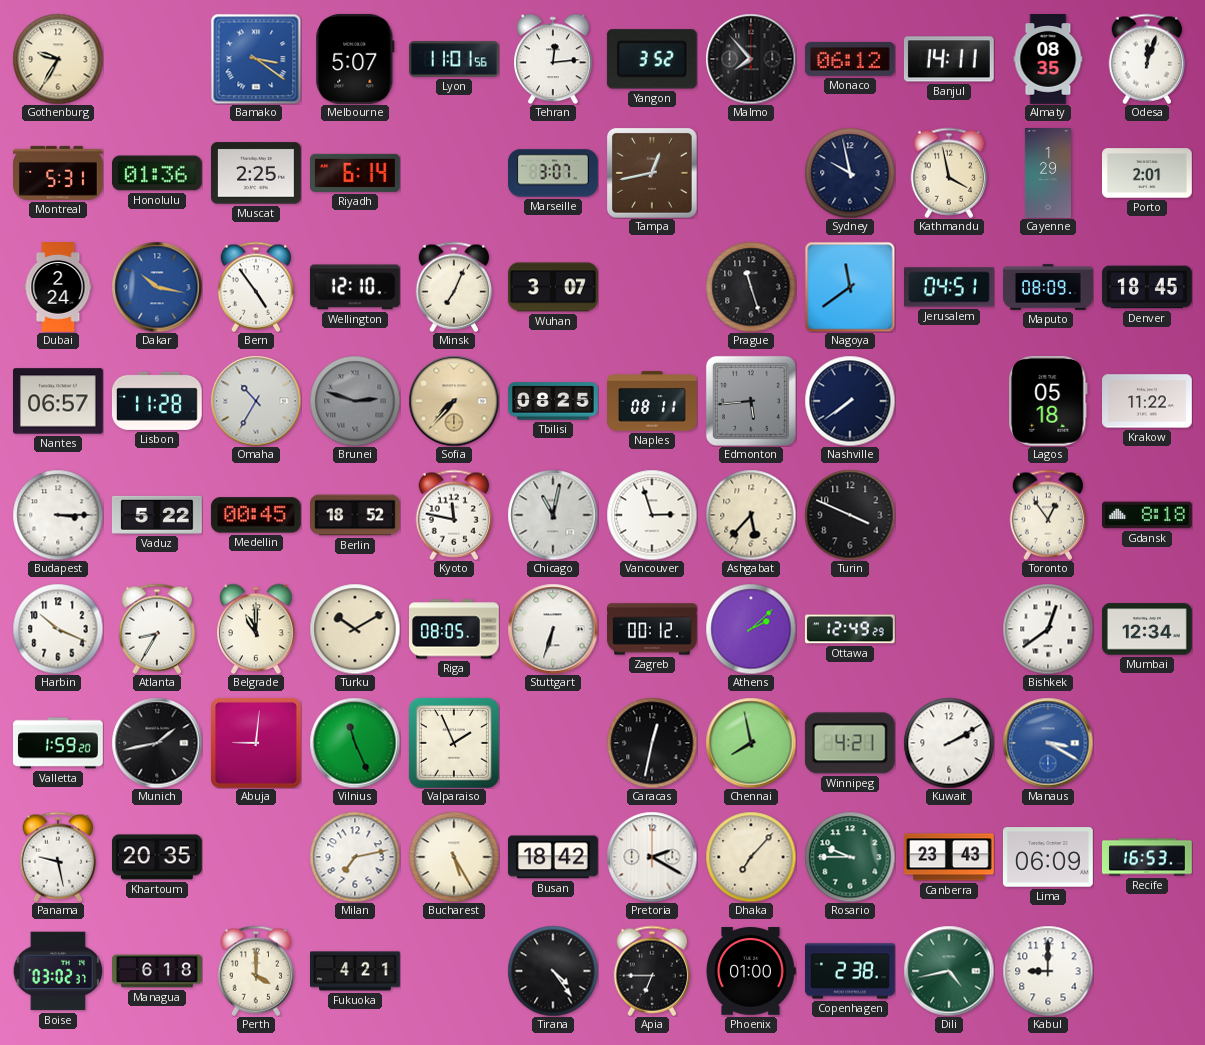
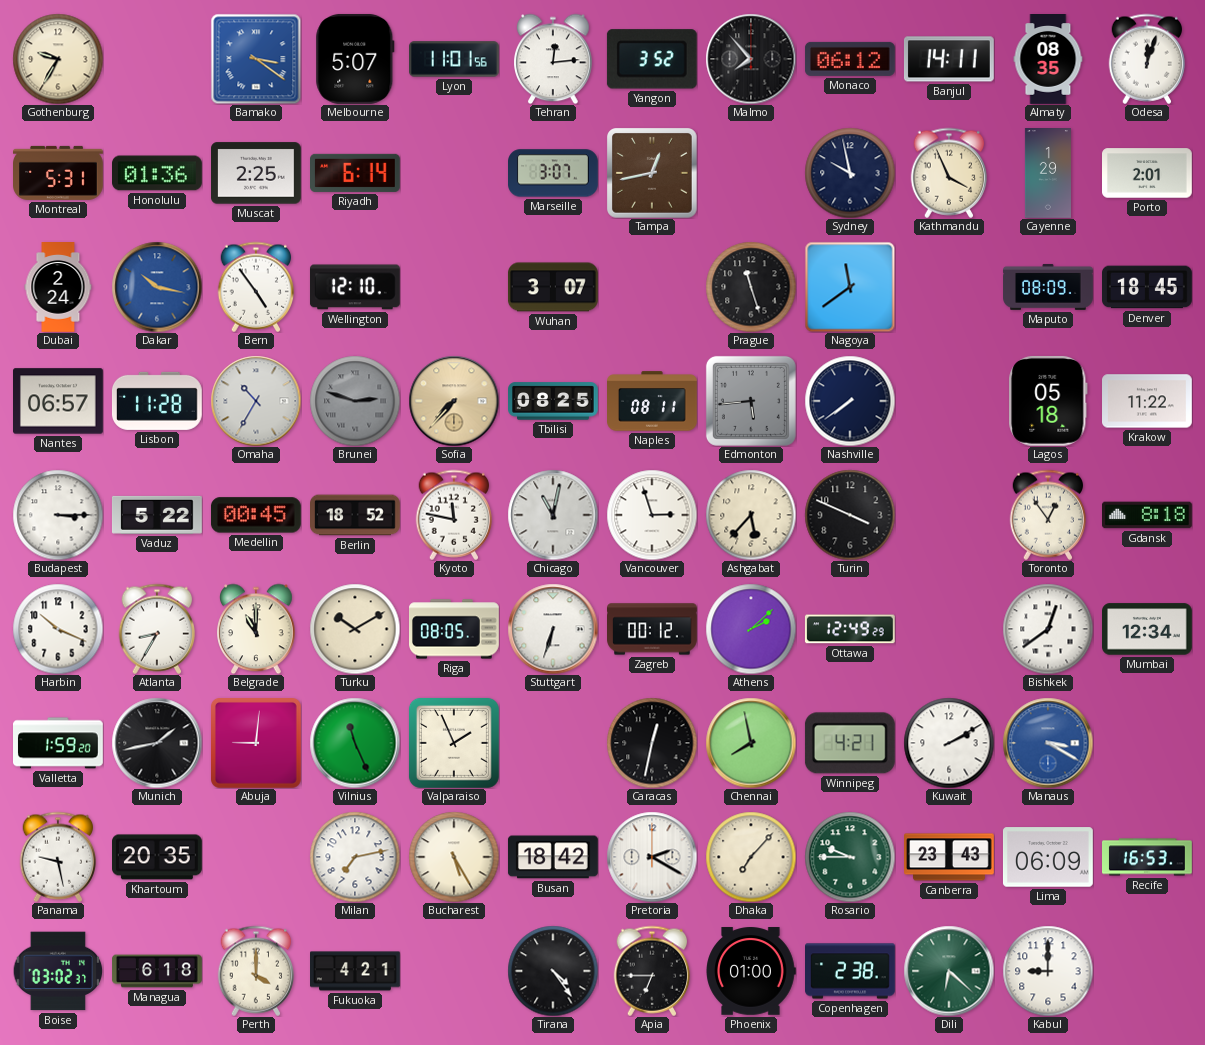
Kathmandu: 3:58 -> 3:56 (949, 173)
Minsk: 7:04 -> none (454, 287)
Jerusalem: 04:51 -> none (950, 287)
Dili: 4:43 -> 6:22 (949, 971)
